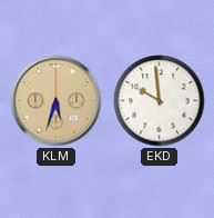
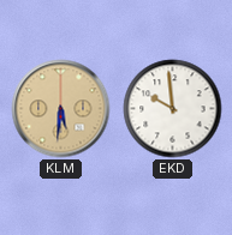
KLM: 5:33 -> 5:31 (61, 109)
